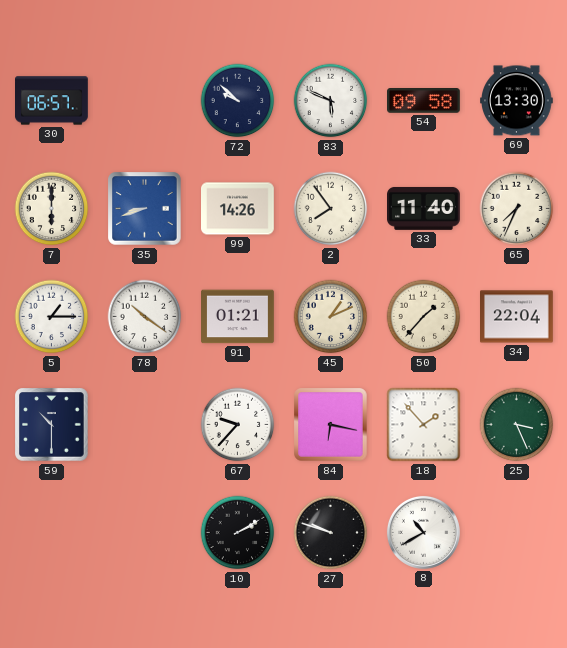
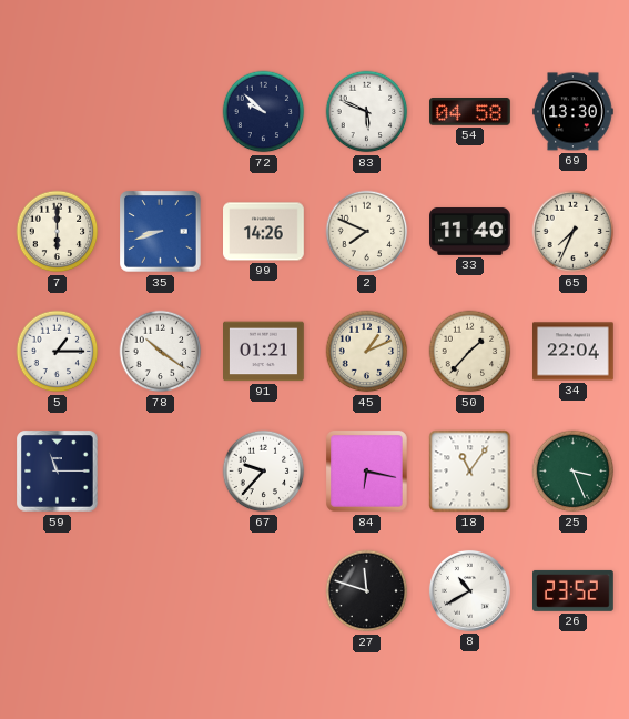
30: 06:57 -> none (52, 101)
54: 09:58 -> 04:58 (470, 112)
2: 7:54 -> 7:49 (367, 232)
59: 10:30 -> 11:15 (58, 472)
18: 1:53 -> 11:06 (470, 472)
10: 2:10 -> none (238, 533)
27: 9:48 -> 11:48 (367, 591)
26: none -> 23:52 (574, 590)
